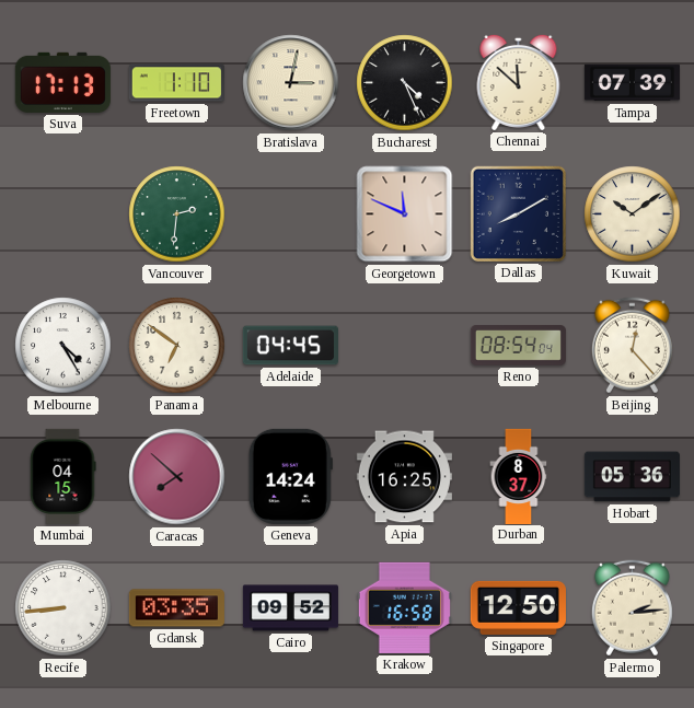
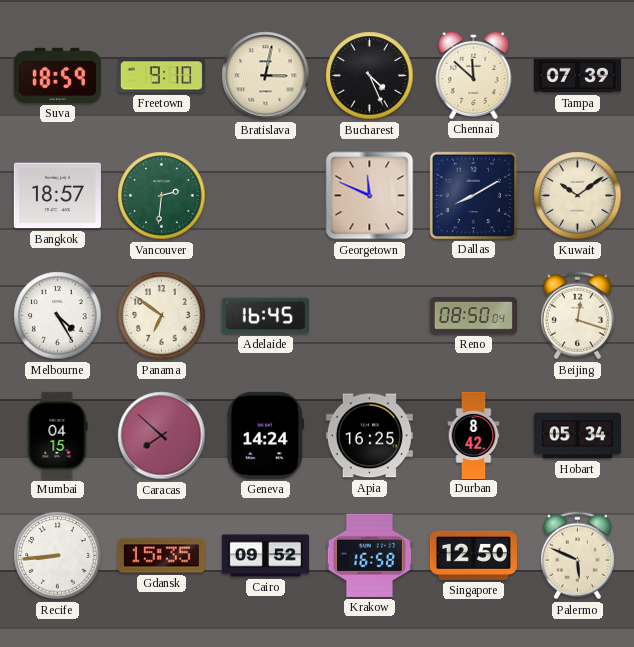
Suva: 17:13 -> 18:59 (57, 75)
Freetown: 1:10 -> 9:10 (161, 76)
Bangkok: none -> 18:57 (57, 196)
Adelaide: 04:45 -> 16:45 (265, 316)
Reno: 08:54 -> 08:50 (473, 316)
Beijing: 12:23 -> 12:18 (577, 316)
Durban: 8:37 -> 8:42 (474, 435)
Hobart: 05:36 -> 05:34 (577, 436)
Gdansk: 03:35 -> 15:35 (161, 556)
Palermo: 2:14 -> 5:49 (577, 556)
